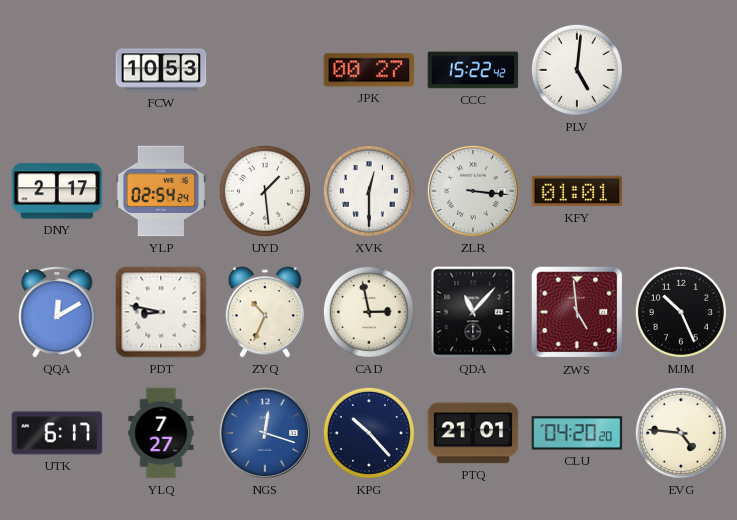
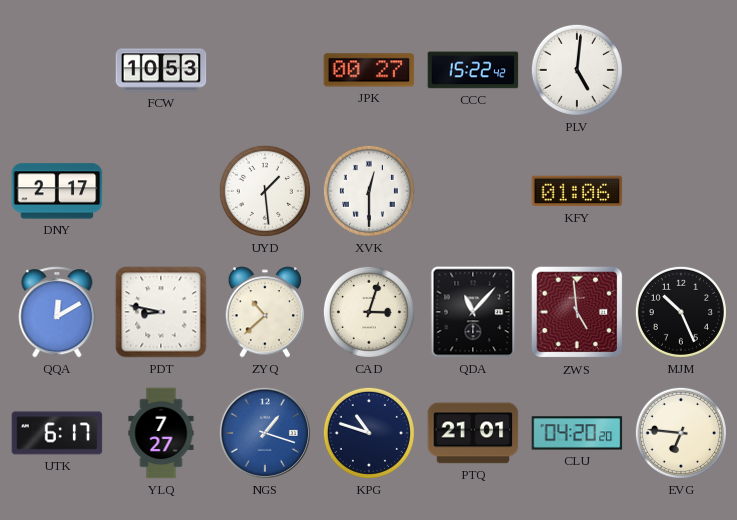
YLP: 02:54 -> none (161, 191)
ZLR: 3:16 -> none (473, 191)
KFY: 01:01 -> 01:06 (577, 191)
ZYQ: 10:34 -> 10:38 (265, 312)
CAD: 2:58 -> 3:03 (369, 312)
NGS: 12:18 -> 1:18 (265, 433)
KPG: 10:23 -> 10:48 (369, 433)
EVG: 4:46 -> 6:46 (681, 433)
